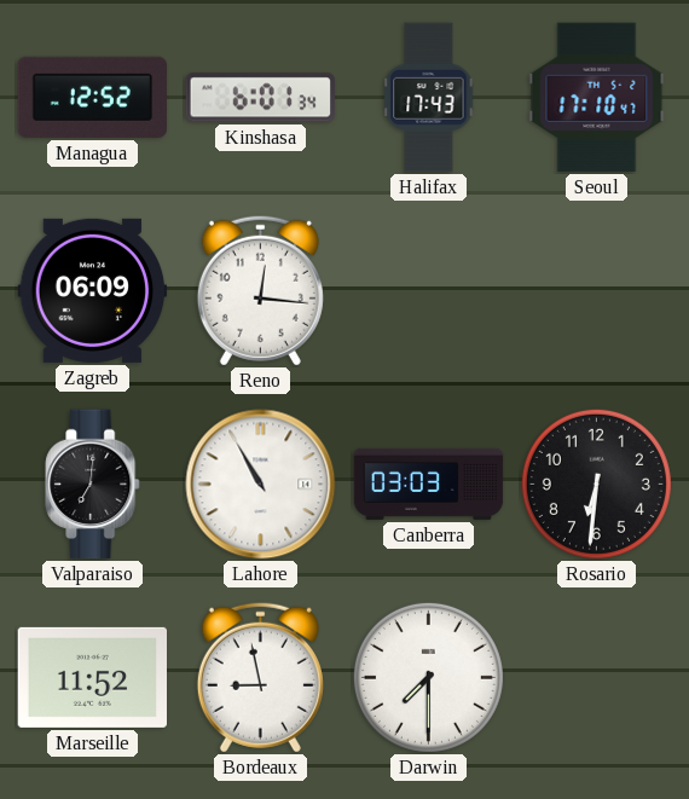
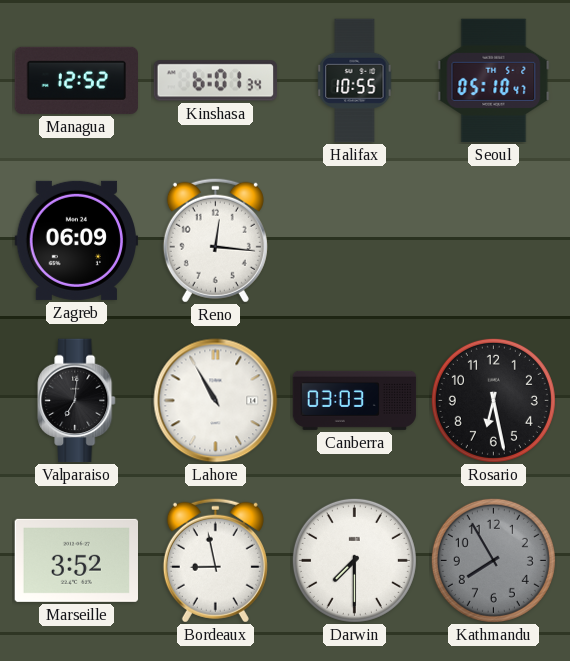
Halifax: 17:43 -> 10:55 (355, 81)
Seoul: 17:10 -> 05:10 (494, 81)
Rosario: 6:31 -> 6:28 (493, 400)
Marseille: 11:52 -> 3:52 (77, 560)
Kathmandu: none -> 7:55 (493, 560)
